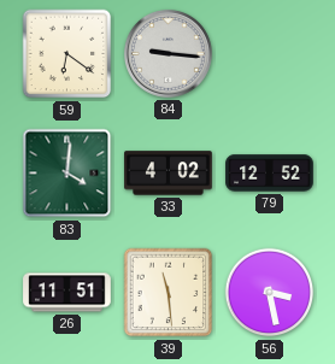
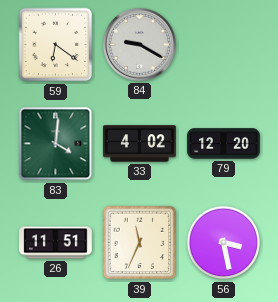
84: 9:16 -> 9:20 (139, 44)
79: 12:52 -> 12:20 (224, 144)
39: 11:29 -> 11:34 (140, 243)
